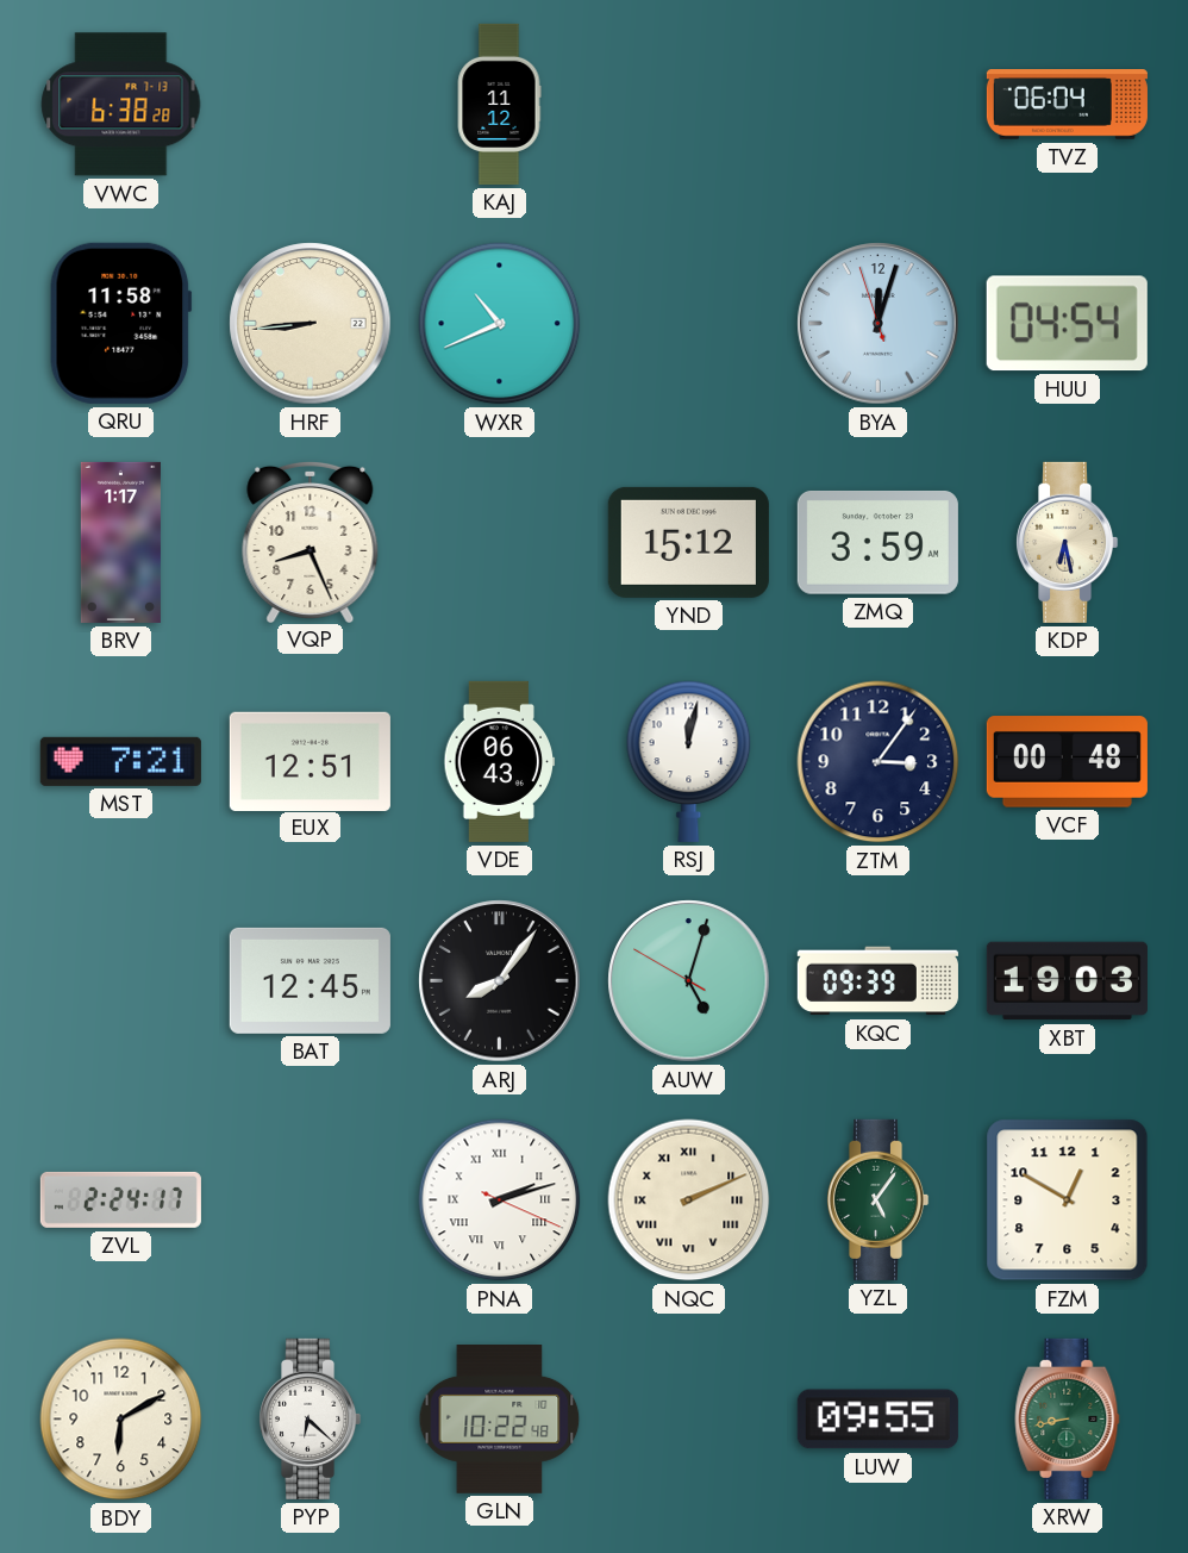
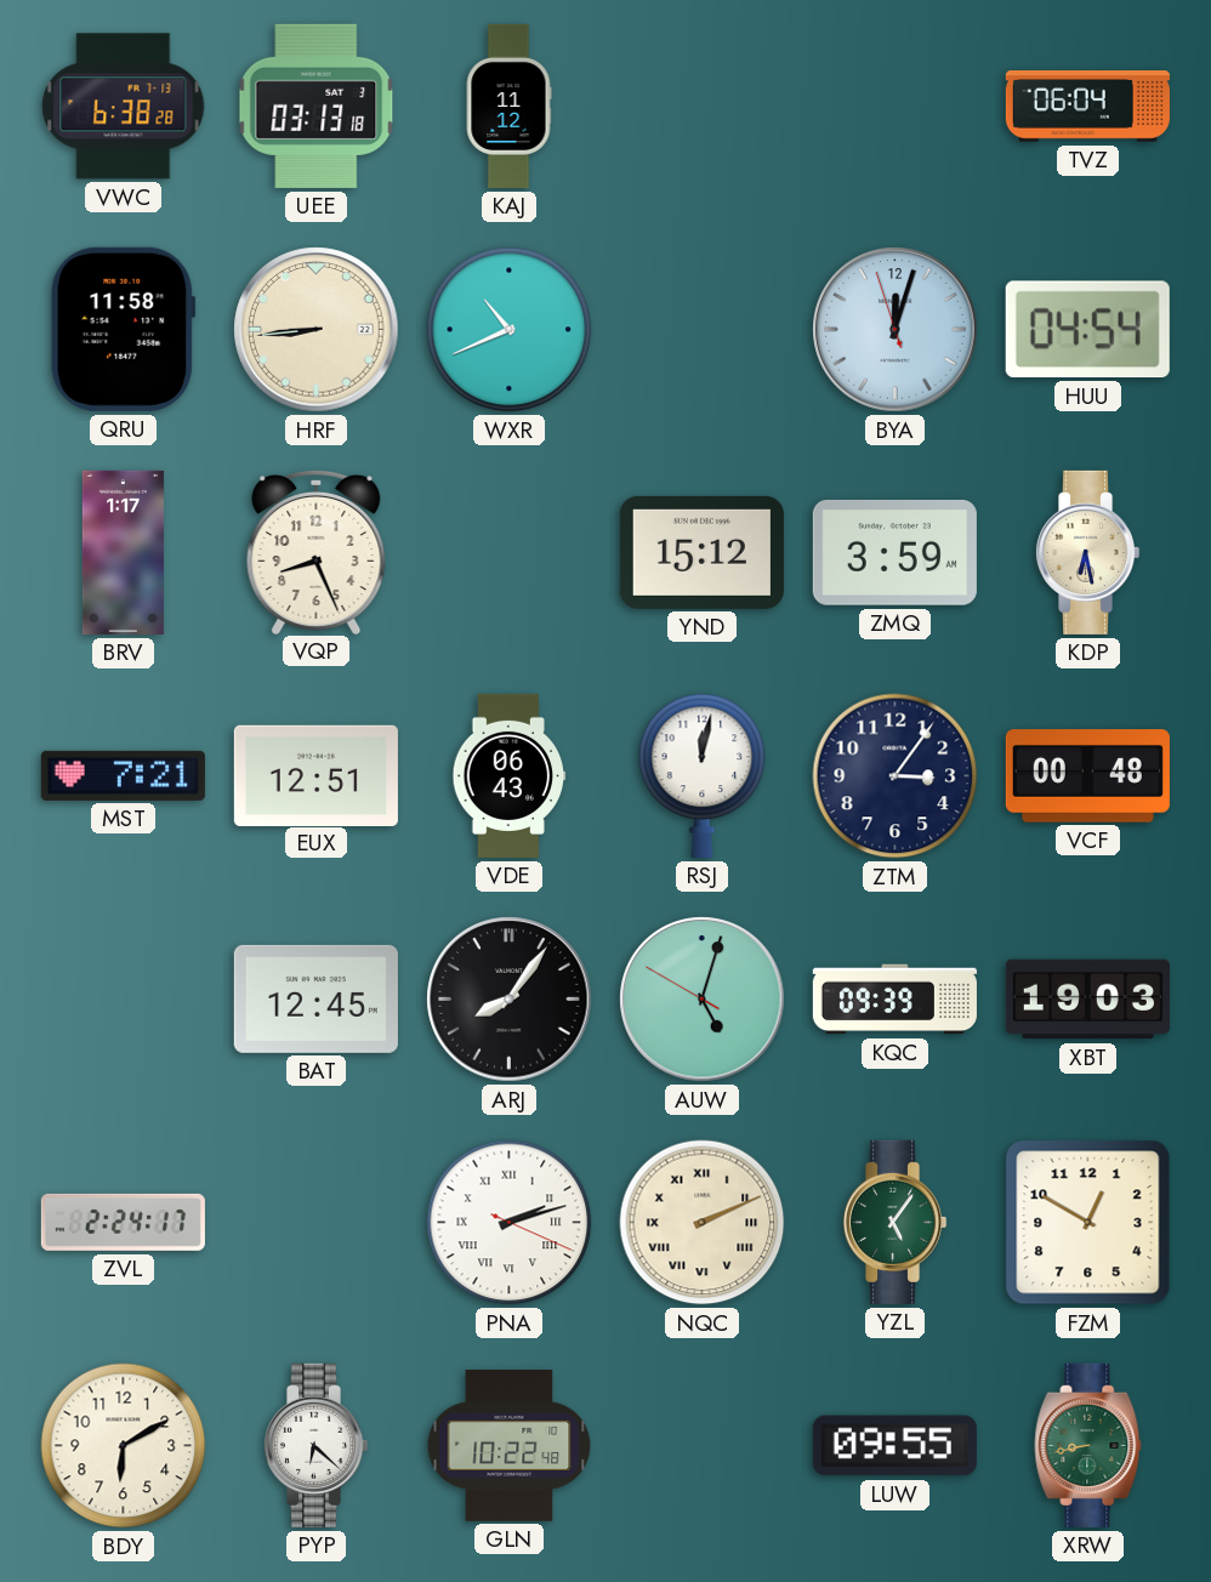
UEE: none -> 03:13 (317, 106)
